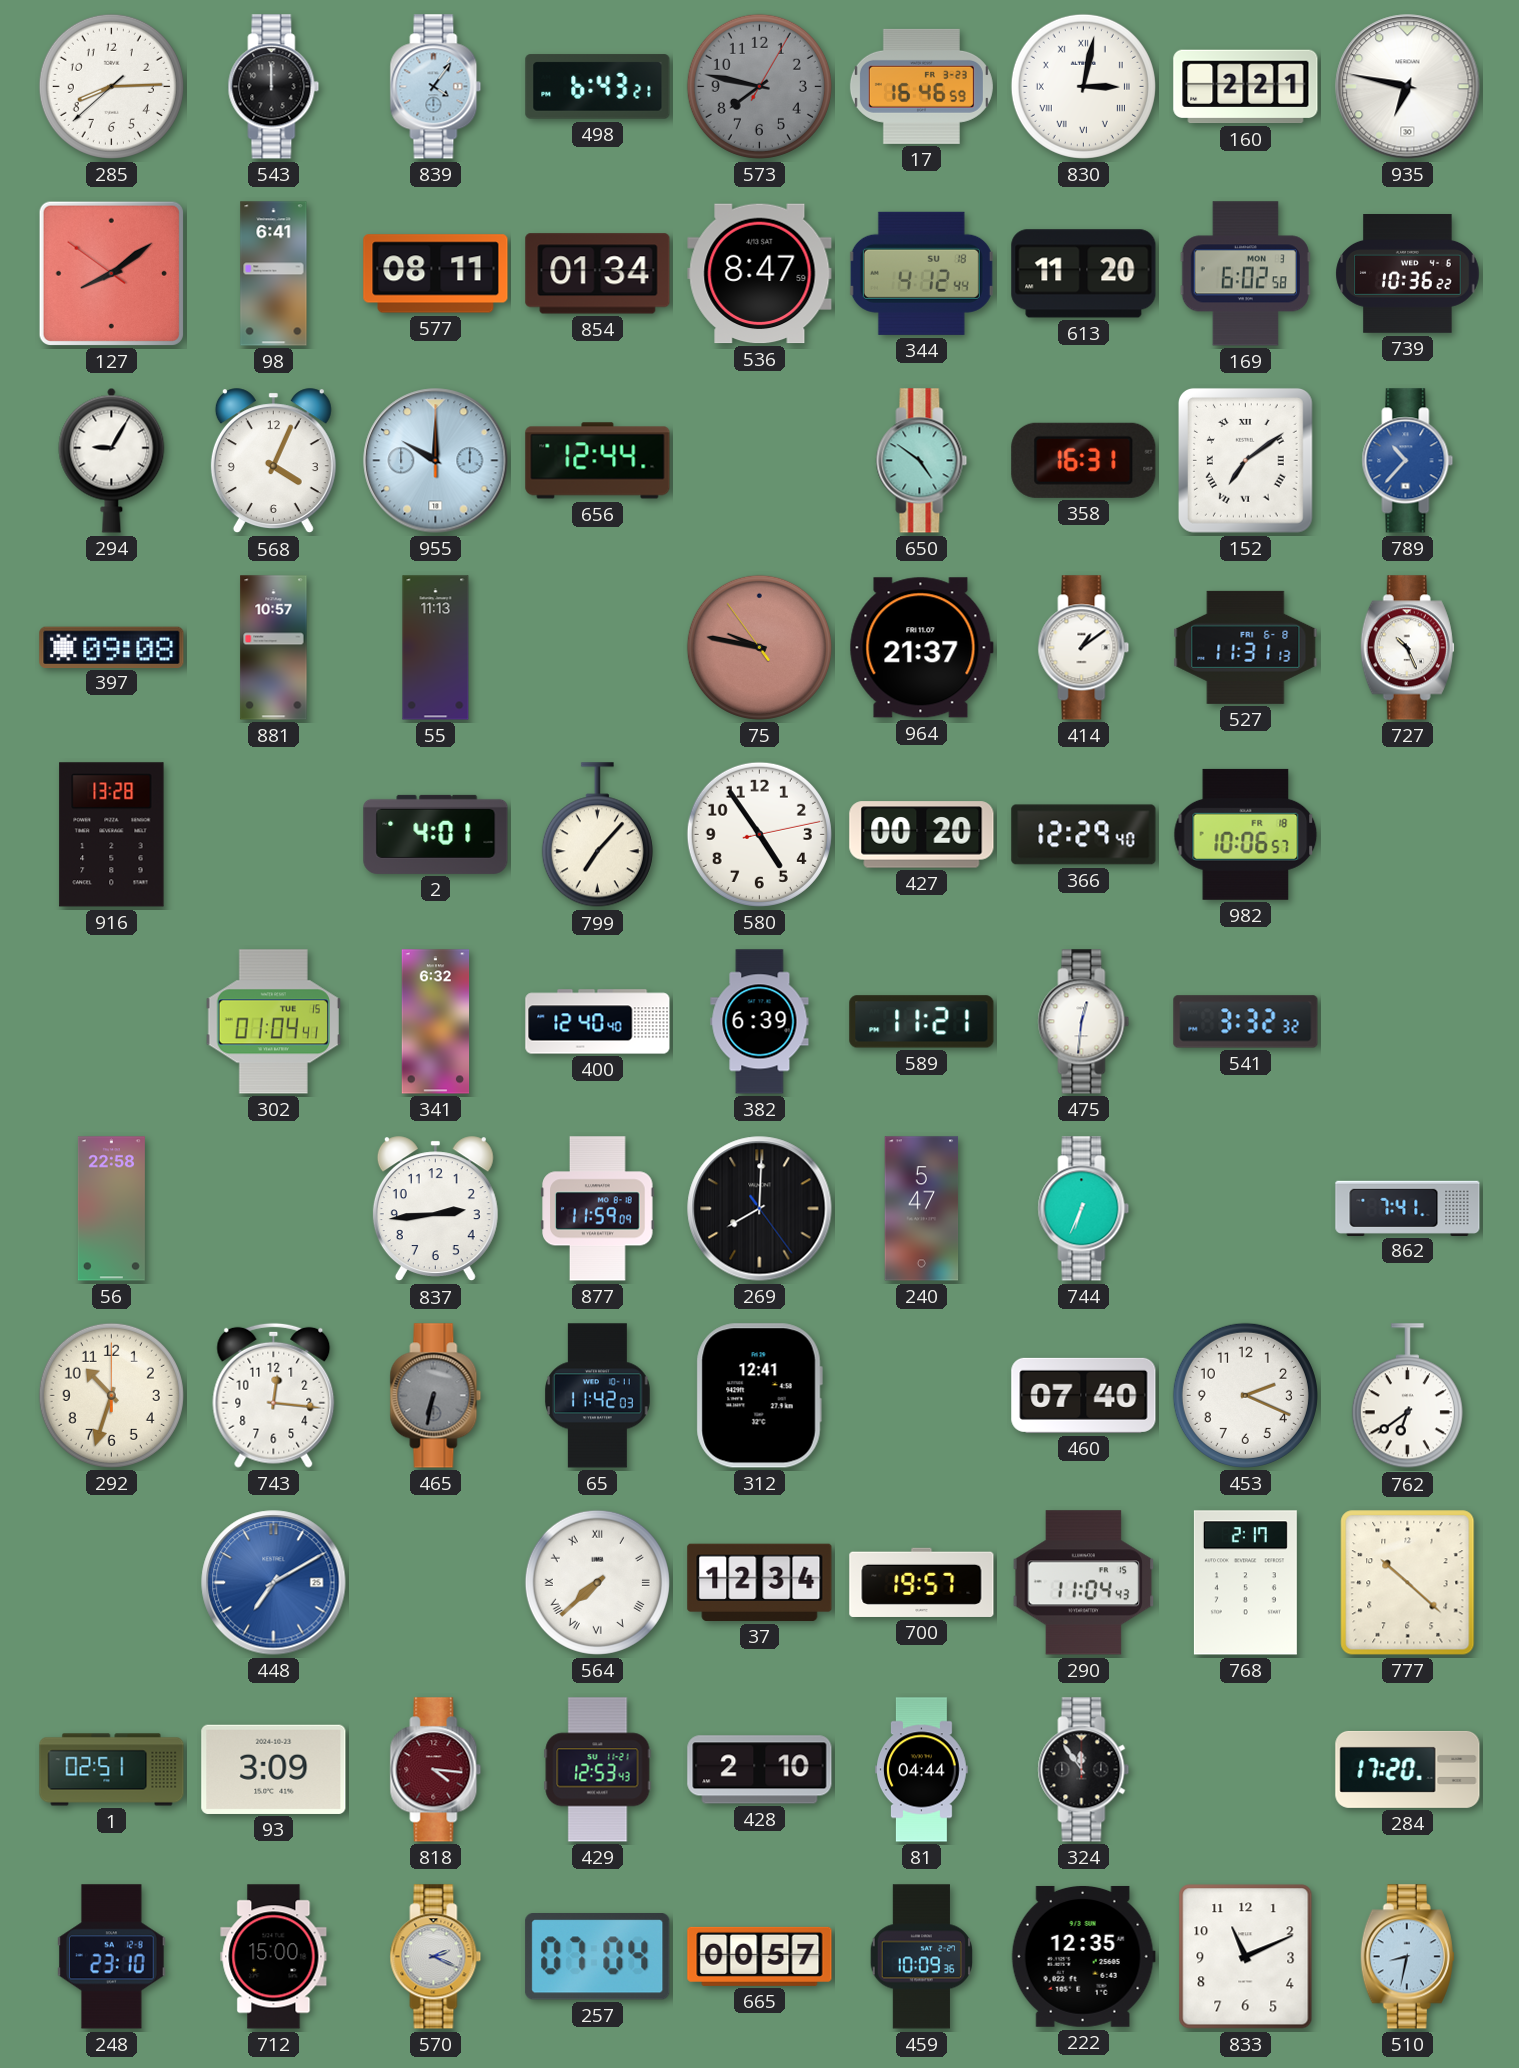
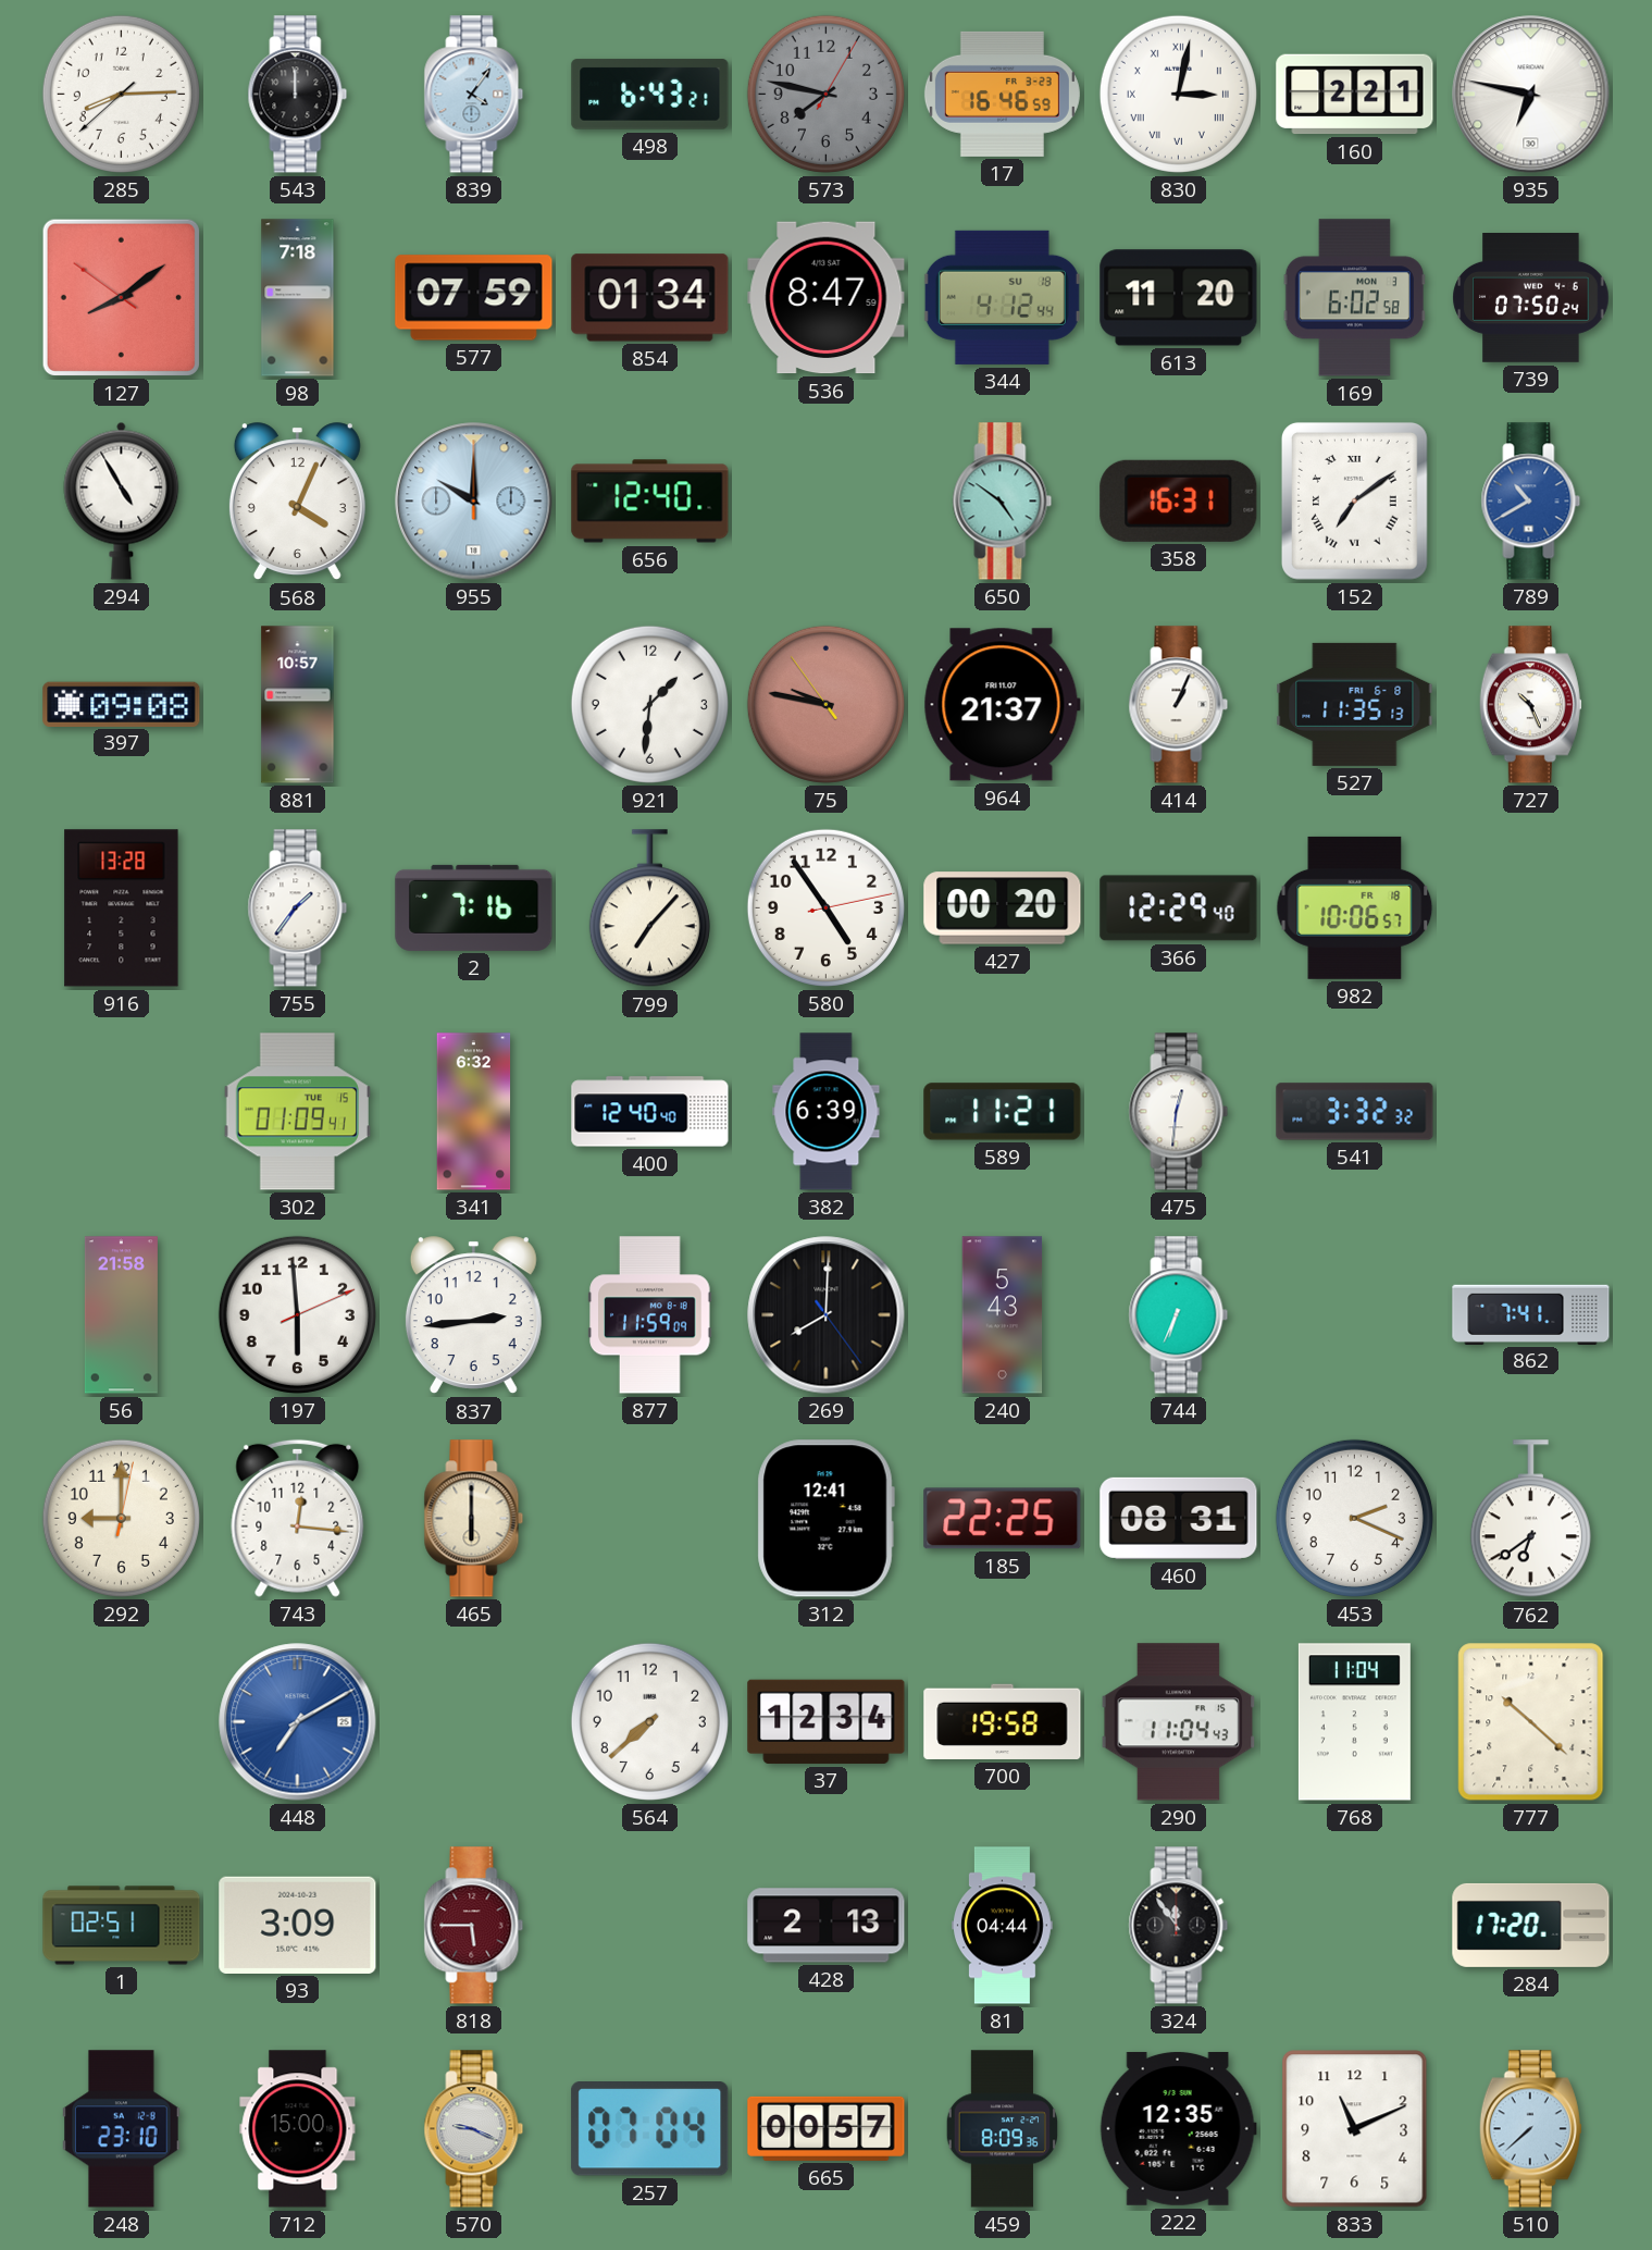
98: 6:41 -> 7:18 (298, 298)
577: 08:11 -> 07:59 (474, 298)
739: 10:36 -> 07:50 (1531, 298)
294: 9:05 -> 4:55 (122, 500)
656: 12:44 -> 12:40 (650, 502)
789: 10:37 -> 10:40 (1531, 502)
55: 11:13 -> none (436, 648)
921: none -> 1:31 (649, 704)
414: 1:09 -> 1:04 (1179, 705)
527: 11:31 -> 11:35 (1355, 704)
755: none -> 1:36 (298, 908)
2: 4:01 -> 7:16 (474, 907)
302: 01:04 -> 01:09 (297, 1112)
56: 22:58 -> 21:58 (121, 1315)
197: none -> 5:59 (297, 1314)
240: 5:47 -> 5:43 (1003, 1315)
292: 10:33 -> 9:00 (121, 1518)
465: 6:32 -> 6:00 (474, 1519)
465 dial: grey -> cream (474, 1519)
65: 11:42 -> none (598, 1396)
185: none -> 22:25 (1003, 1519)
460: 07:40 -> 08:31 (1179, 1518)
564 numerals: Roman -> Arabic (649, 1721)
700: 19:57 -> 19:58 (1003, 1721)
768: 2:17 -> 11:04 (1354, 1722)
818: 4:16 -> 5:45 (474, 1926)
429: 12:53 -> none (598, 1770)
428: 2:10 -> 2:13 (827, 1926)
570: 2:19 -> 9:19 (474, 2129)
459: 10:09 -> 8:09 (1003, 2129)
510: 8:32 -> 7:38 (1530, 2129)
